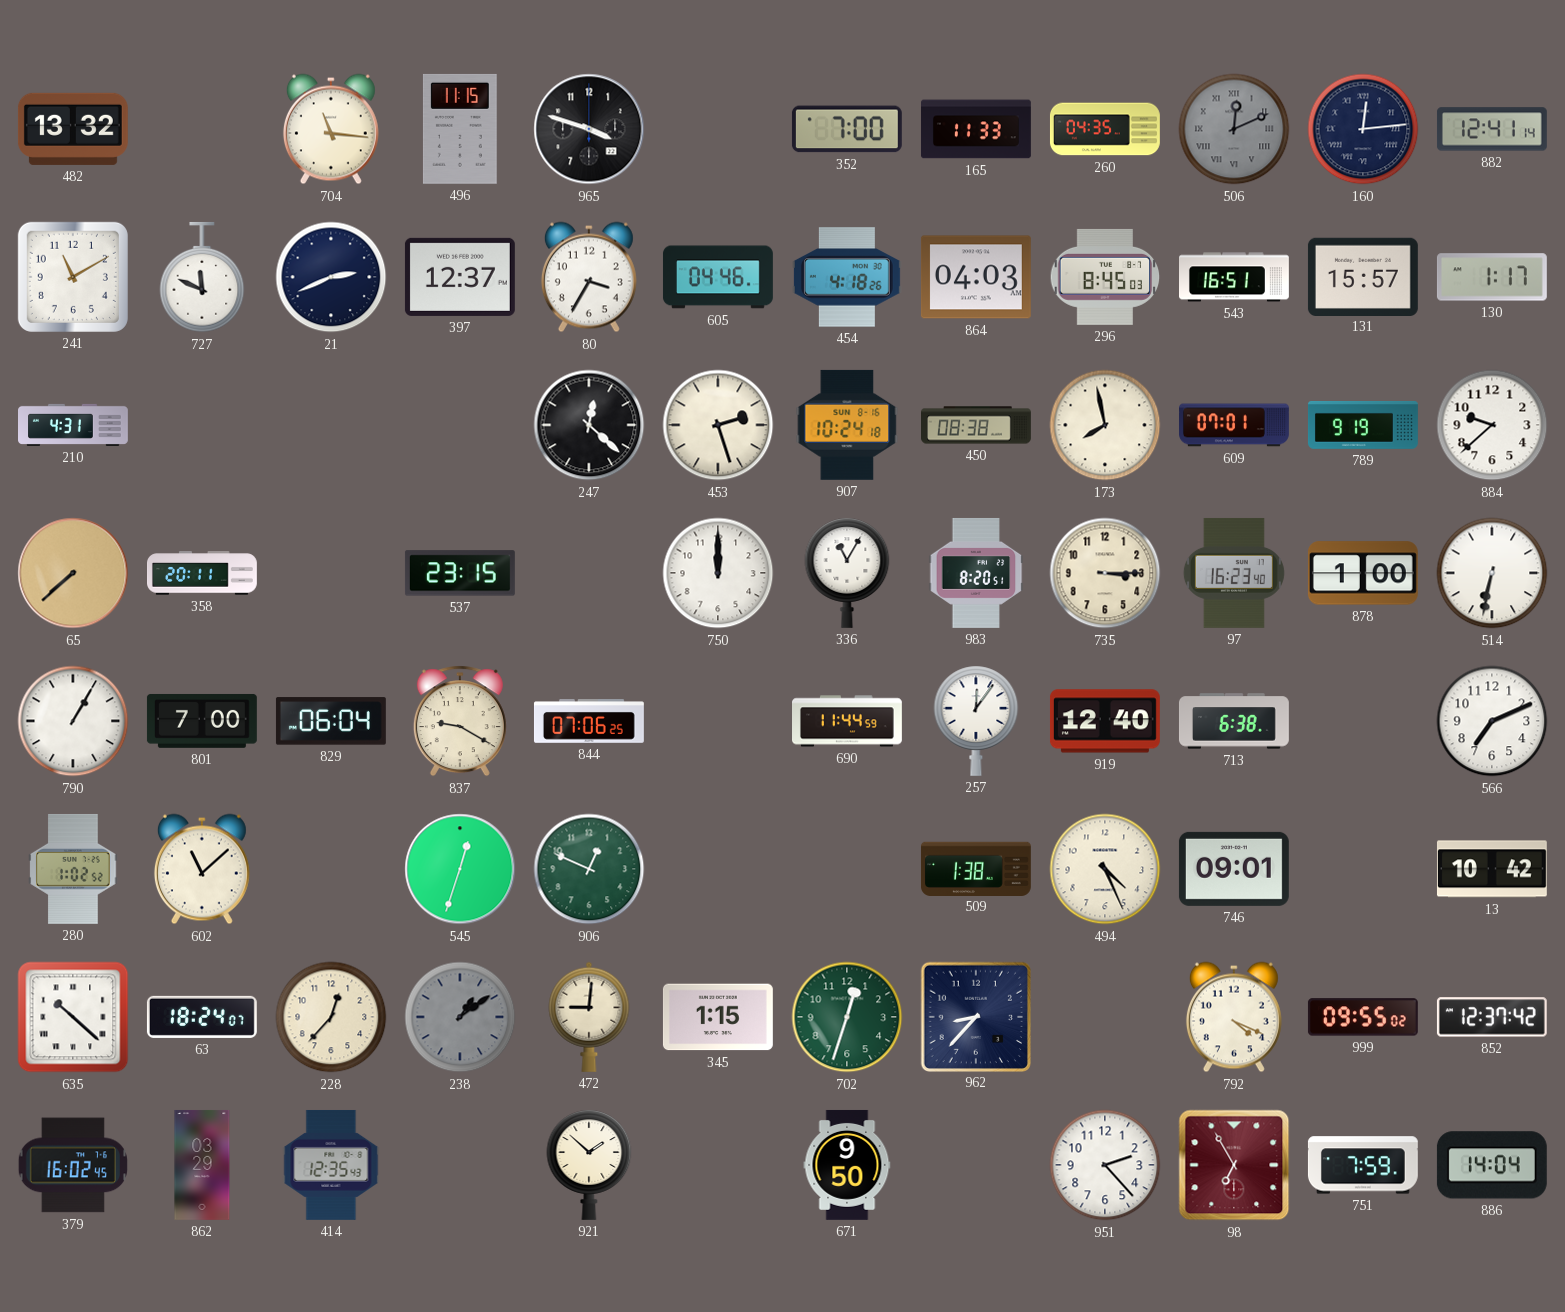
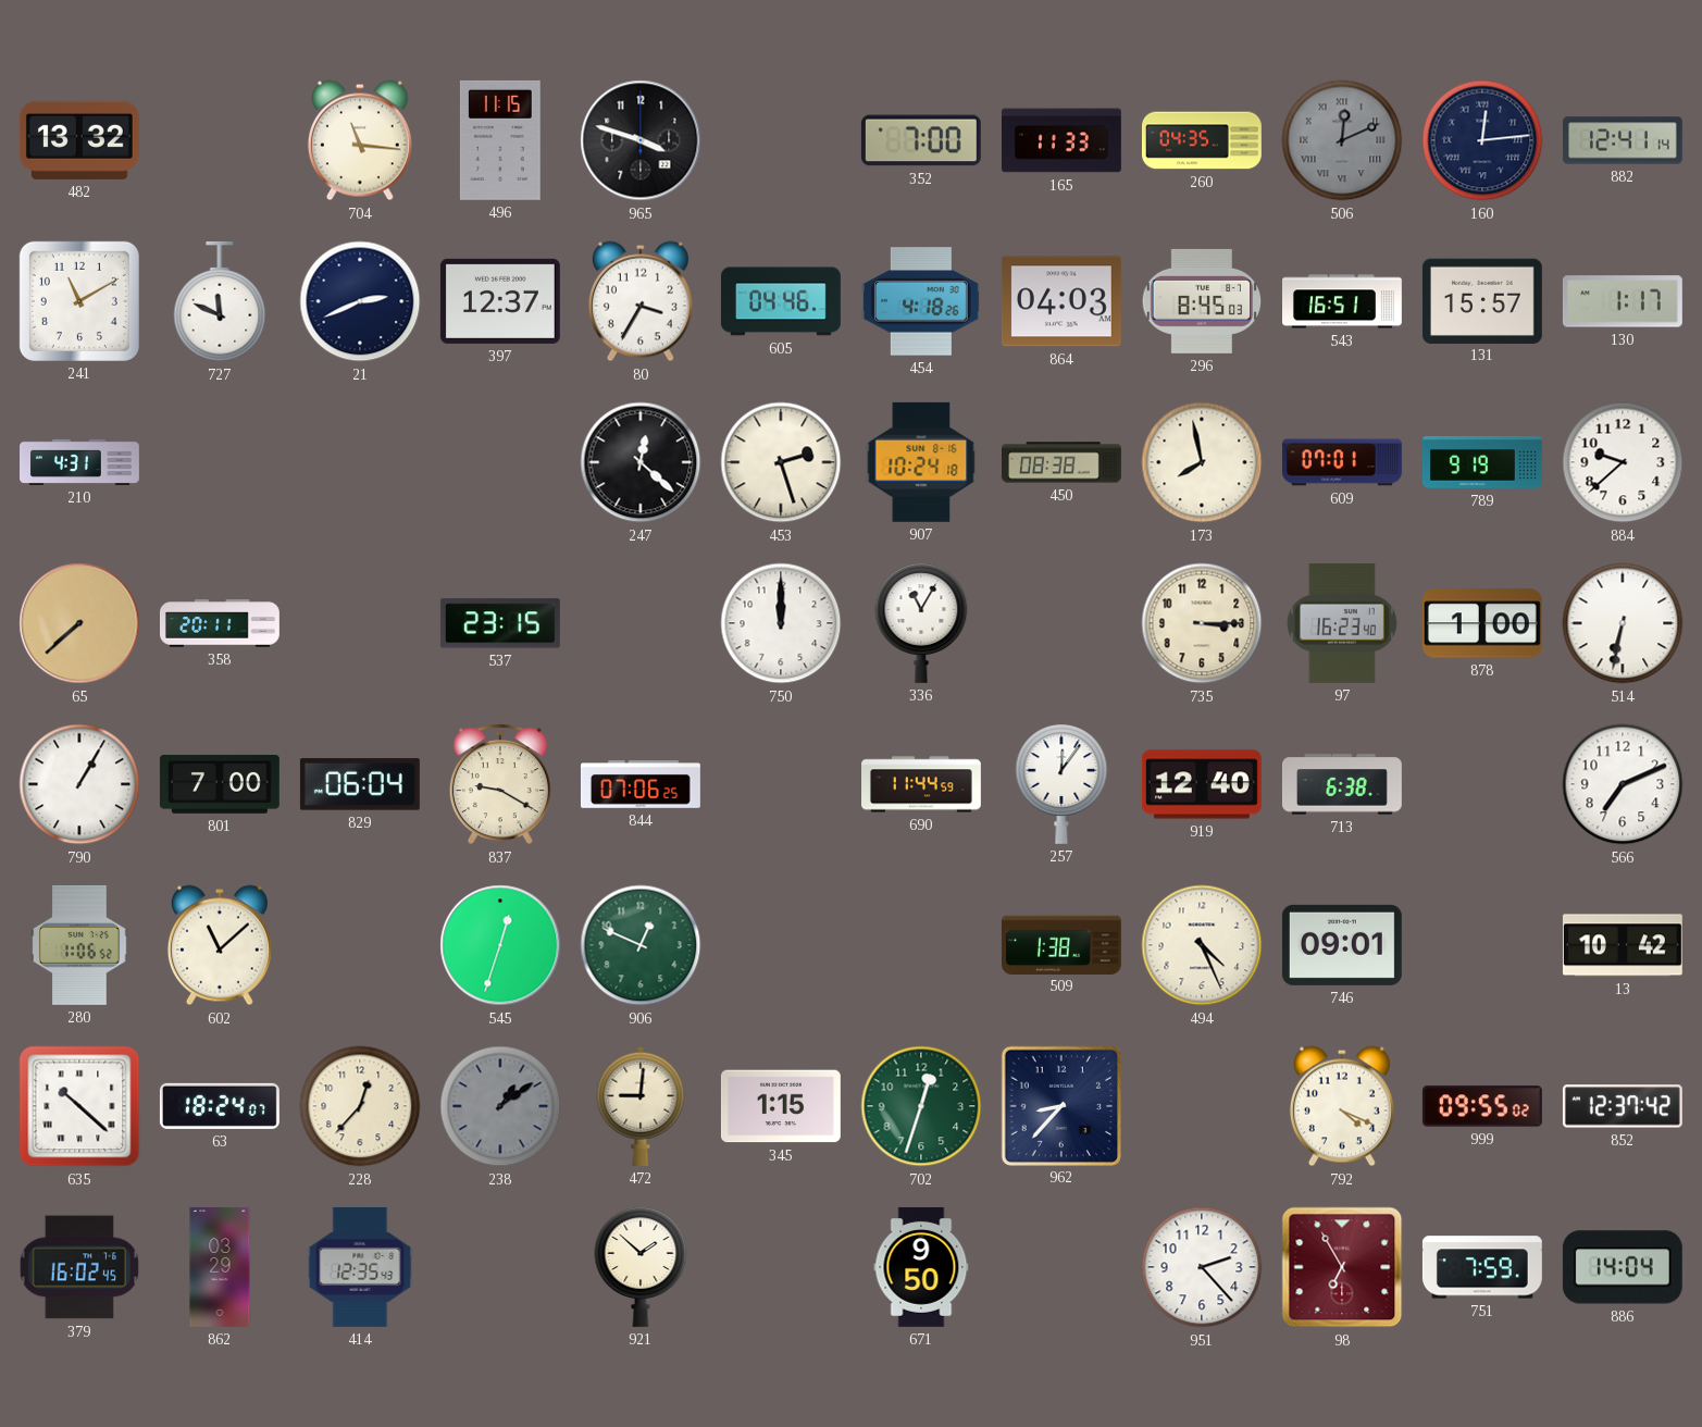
983: 8:20 -> none (976, 573)
280: 1:02 -> 1:06 (79, 945)
